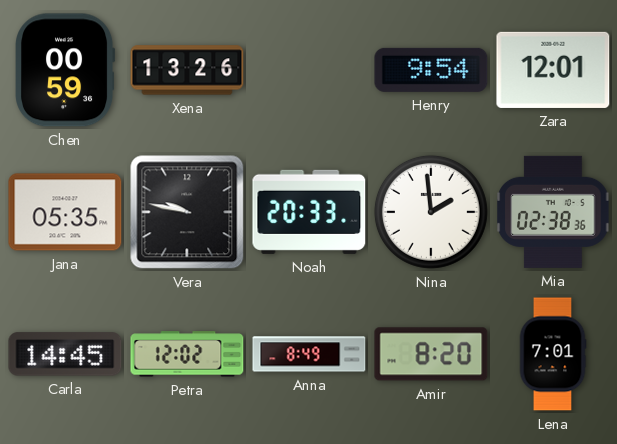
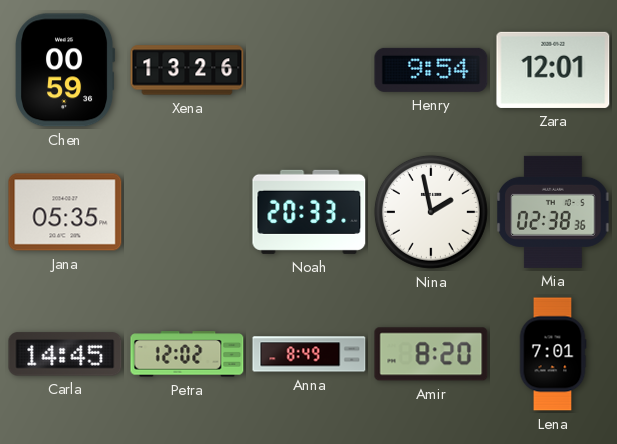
Vera: 9:47 -> none (187, 212)
Nina: 1:59 -> 1:58 (431, 212)
